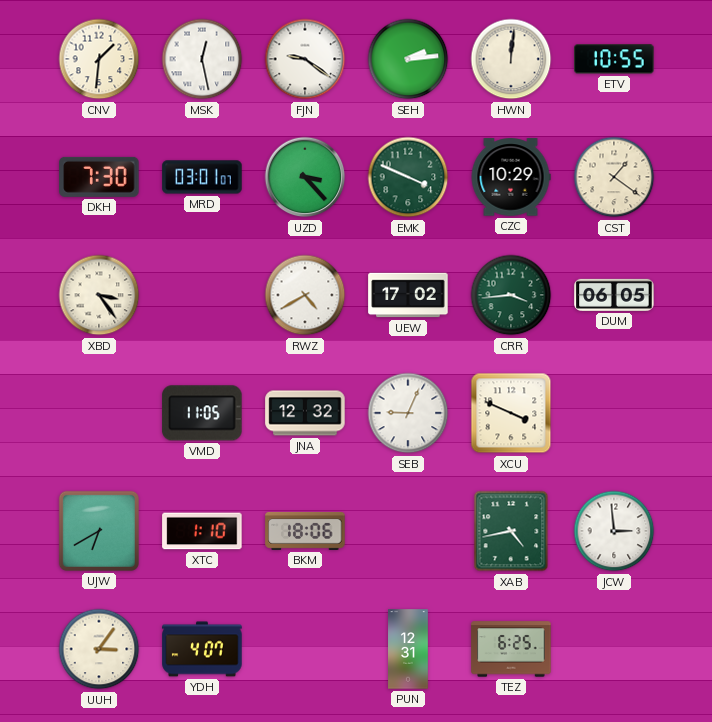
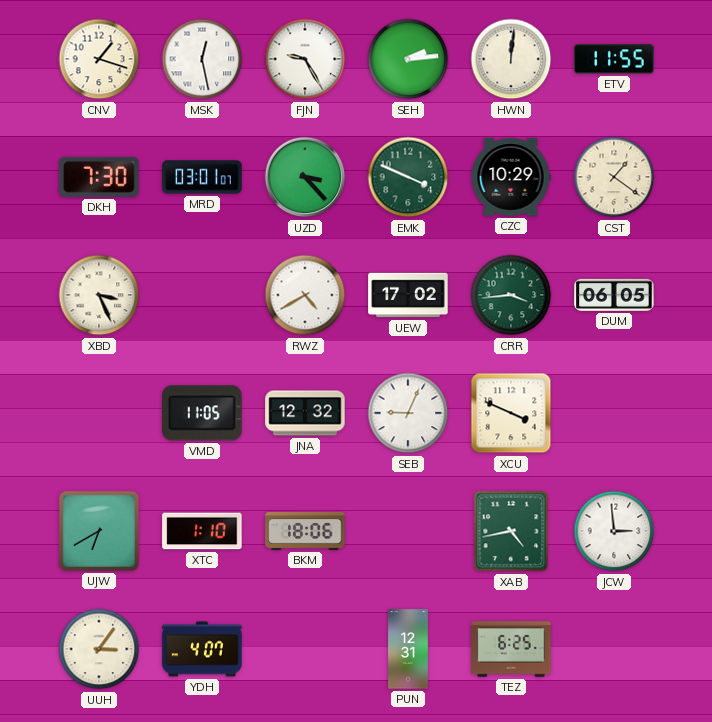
CNV: 1:31 -> 1:18 (99, 59)
FJN: 9:21 -> 9:25 (305, 59)
ETV: 10:55 -> 11:55 (614, 59)
XBD: 3:24 -> 3:26 (99, 295)
